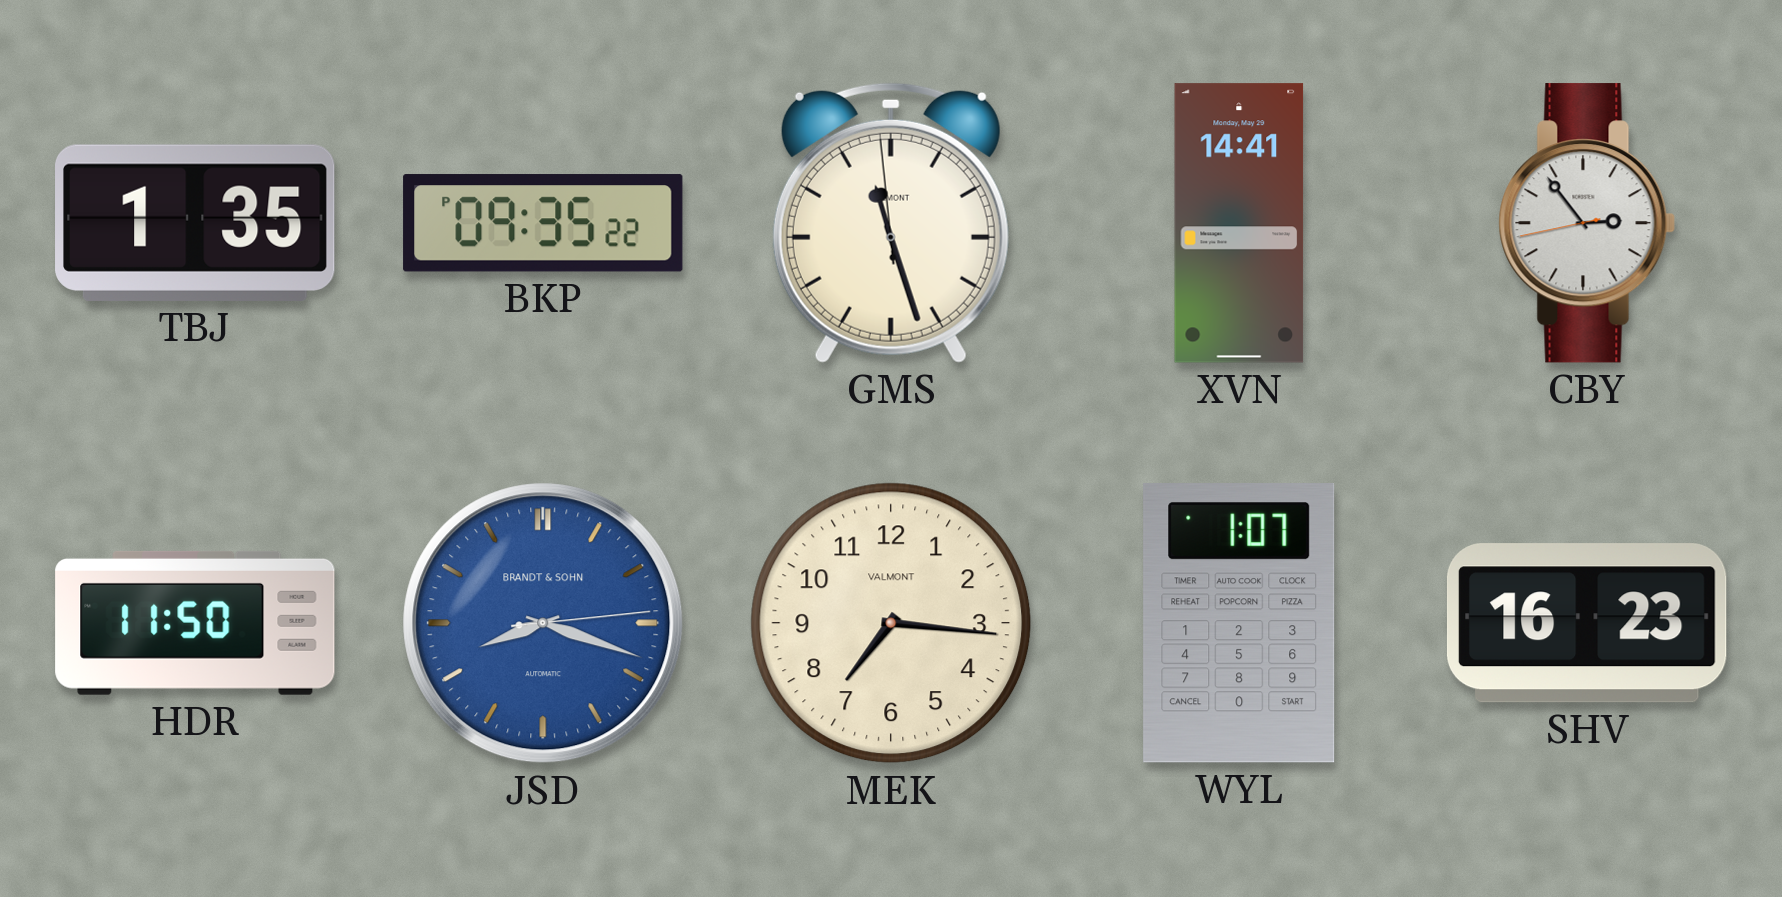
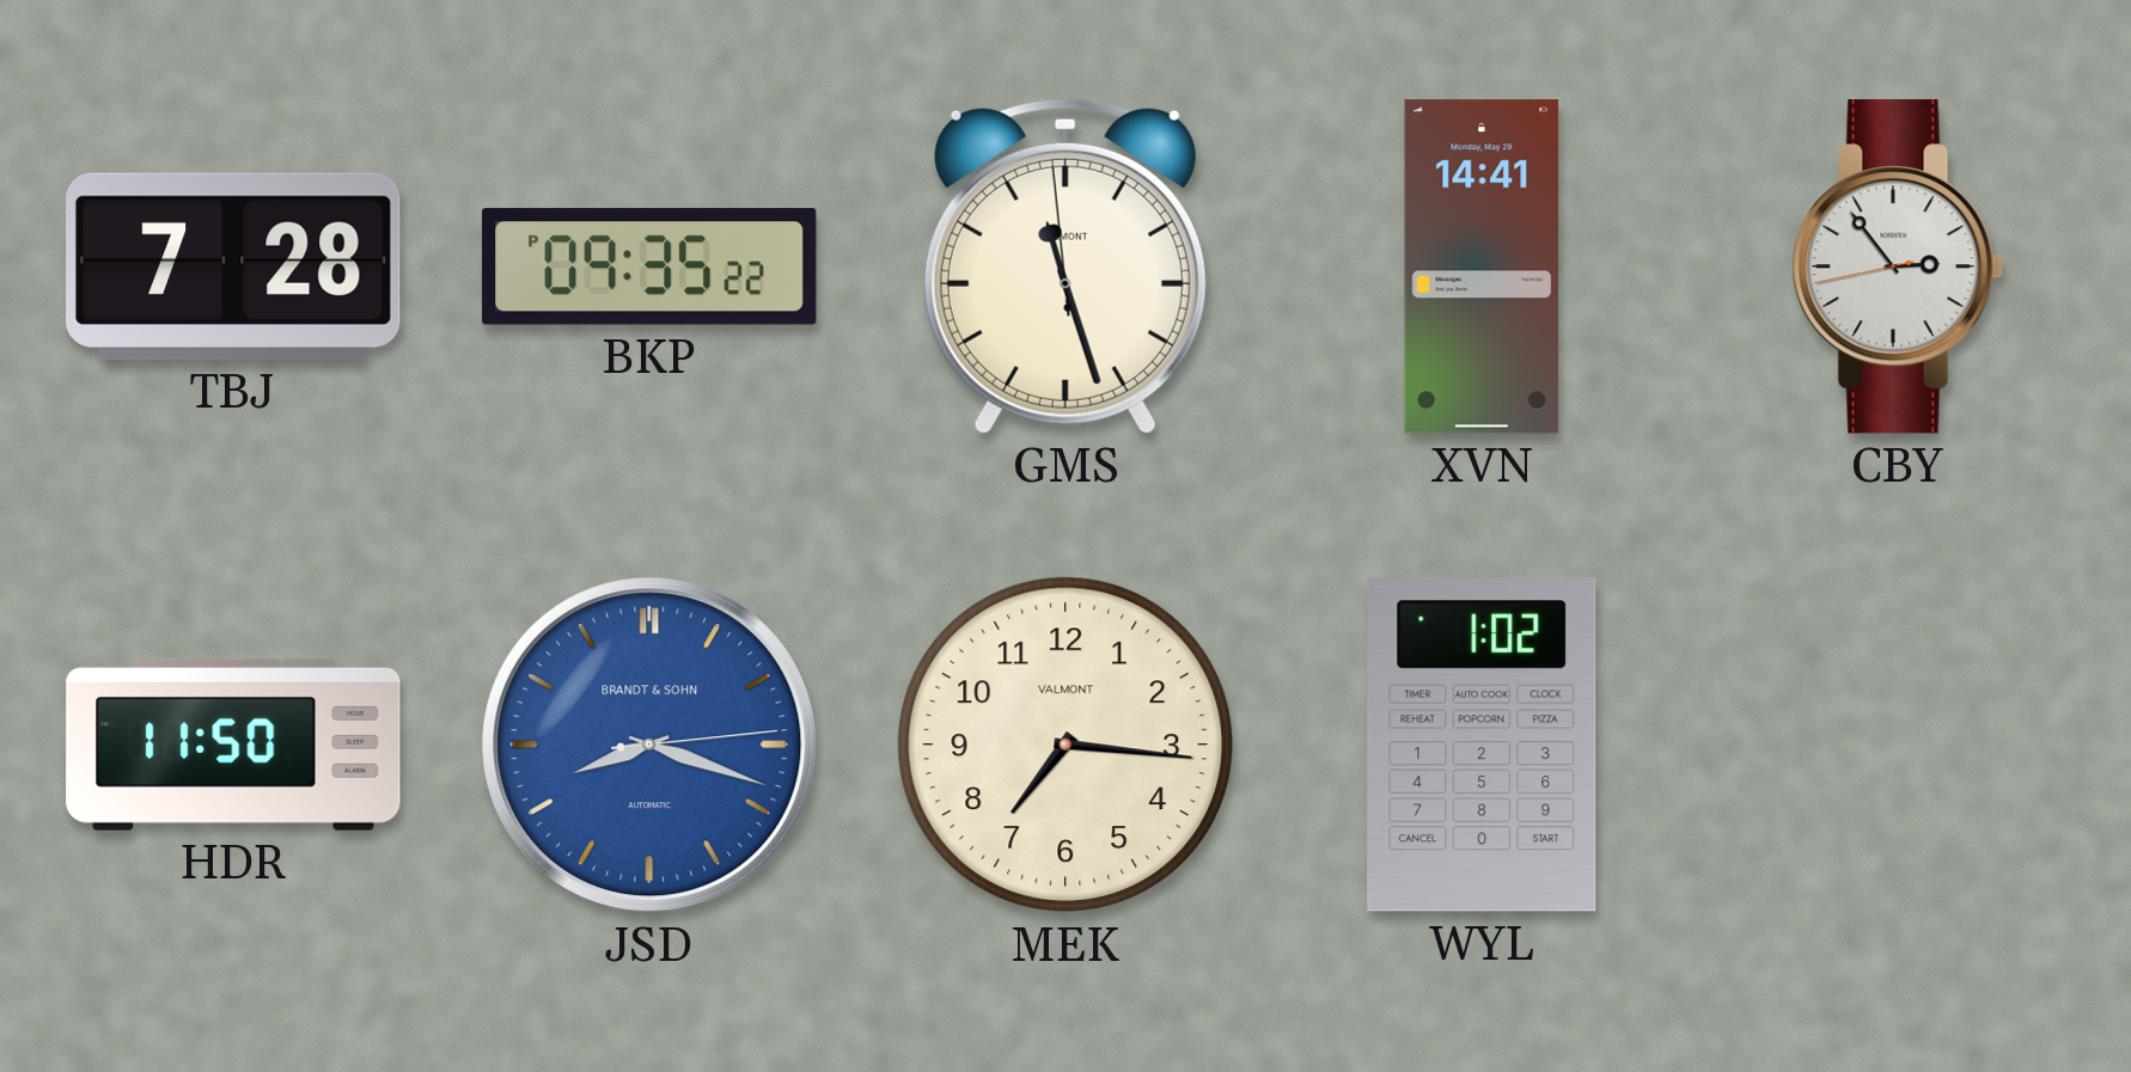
TBJ: 1:35 -> 7:28 (233, 267)
WYL: 1:07 -> 1:02 (1482, 746)
SHV: 16:23 -> none (1587, 623)
